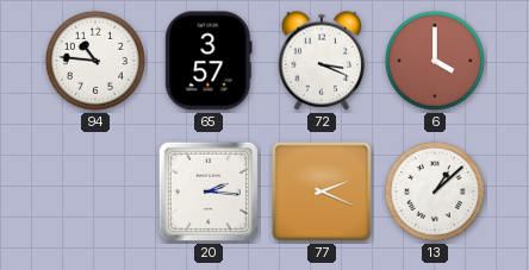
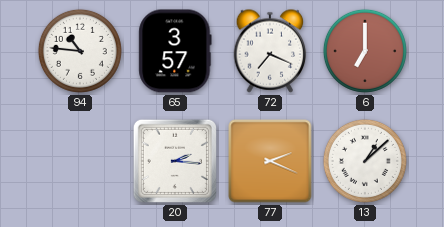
72: 3:19 -> 7:19 (270, 51)
6: 4:00 -> 7:00 (365, 51)
